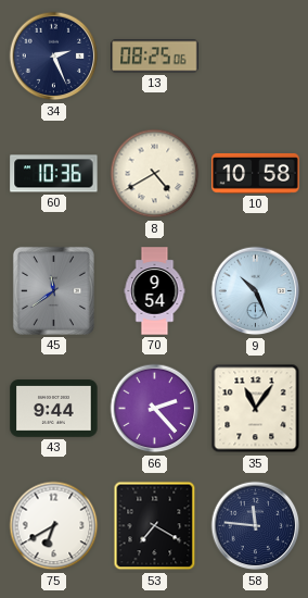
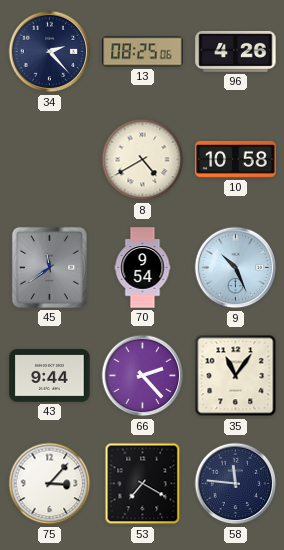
34: 2:26 -> 2:23 (50, 52)
96: none -> 4:26 (236, 51)
60: 10:36 -> none (54, 174)
75: 6:40 -> 3:07 (50, 484)
